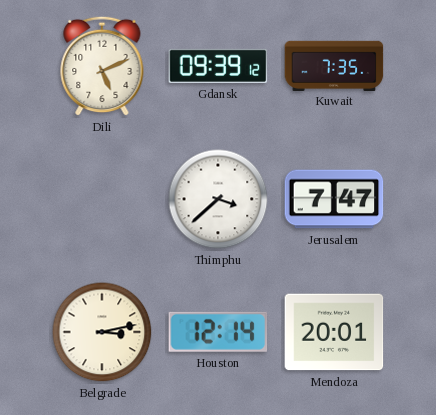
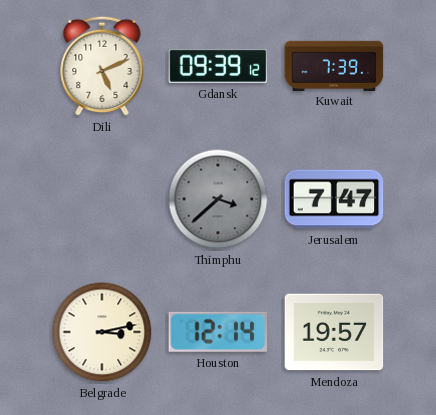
Kuwait: 7:35 -> 7:39 (334, 65)
Thimphu dial: white -> grey (218, 199)
Mendoza: 20:01 -> 19:57 (334, 332)
